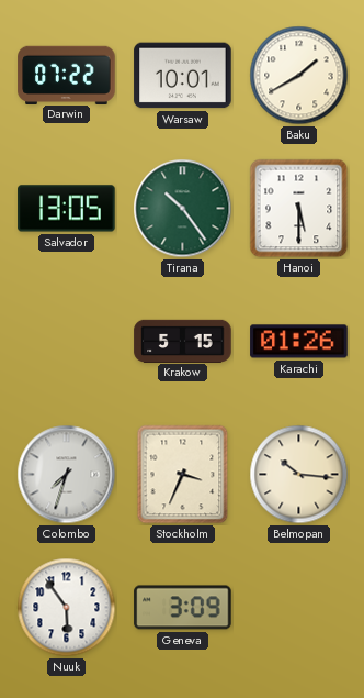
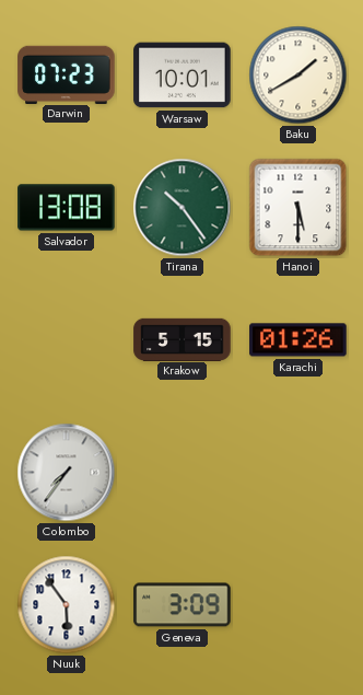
Darwin: 07:22 -> 07:23 (67, 74)
Salvador: 13:05 -> 13:08 (67, 208)
Colombo: 7:33 -> 7:36 (67, 473)
Stockholm: 3:34 -> none (183, 475)
Belmopan: 10:16 -> none (299, 475)
